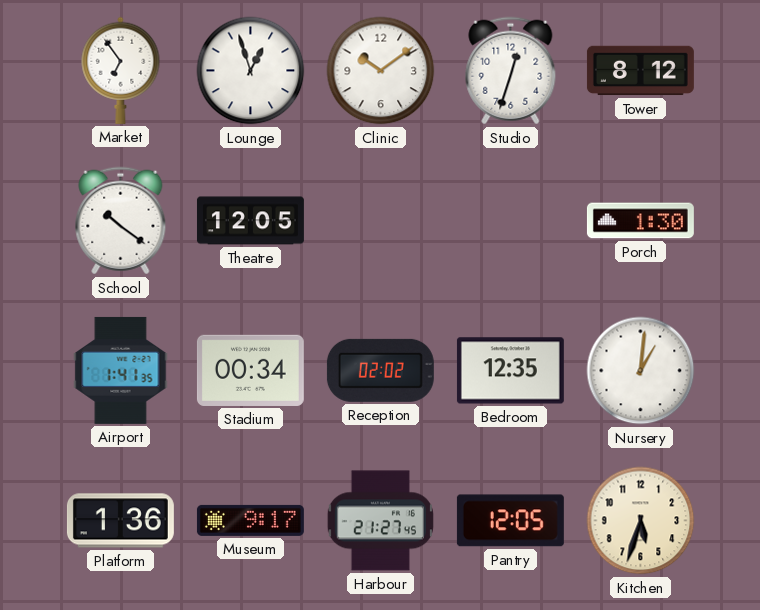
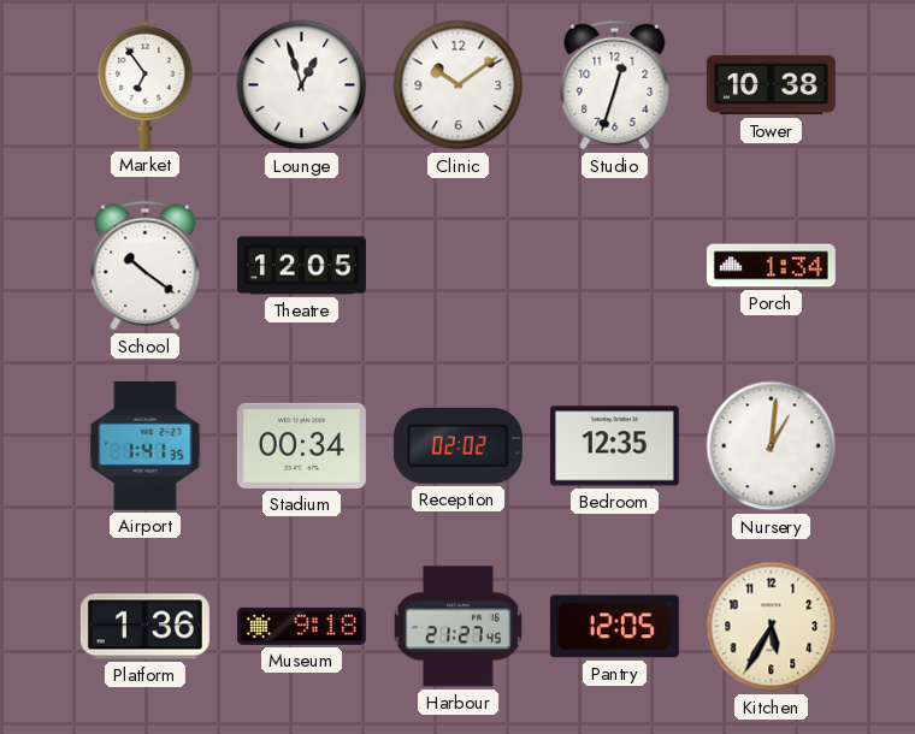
Tower: 8:12 -> 10:38 (771, 85)
Porch: 1:30 -> 1:34 (771, 266)
Museum: 9:17 -> 9:18 (301, 626)
Kitchen: 5:33 -> 5:35 (772, 627)
